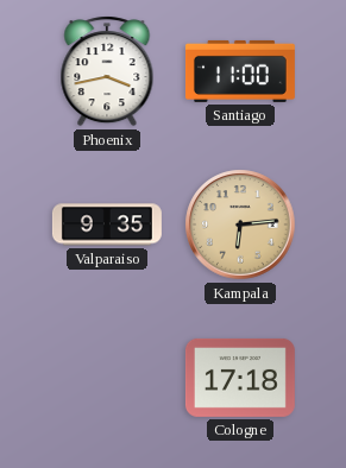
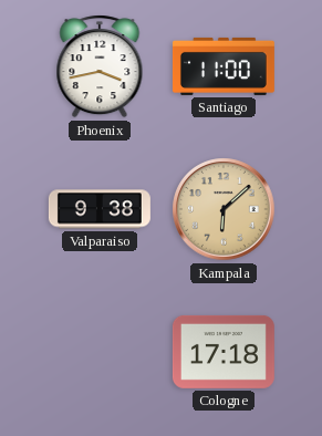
Valparaiso: 9:35 -> 9:38 (100, 209)
Kampala: 6:14 -> 6:08 (224, 209)
